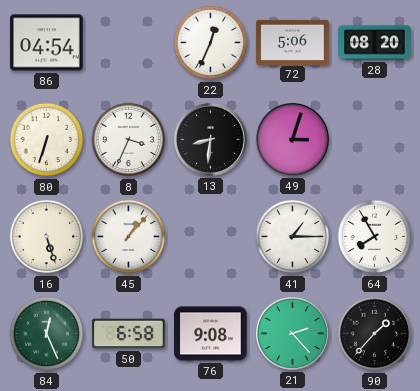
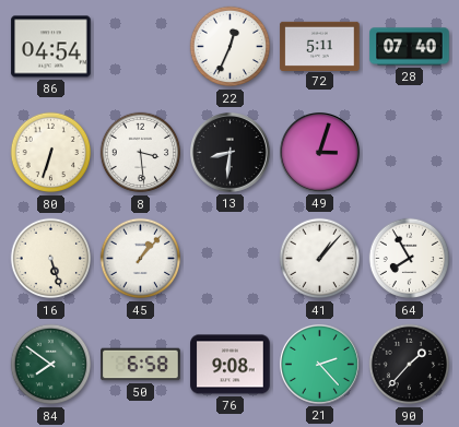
72: 5:06 -> 5:11 (320, 46)
28: 08:20 -> 07:40 (410, 47)
8: 3:34 -> 3:29 (141, 153)
41: 1:15 -> 1:07 (320, 259)
84: 12:26 -> 7:51 (51, 365)
